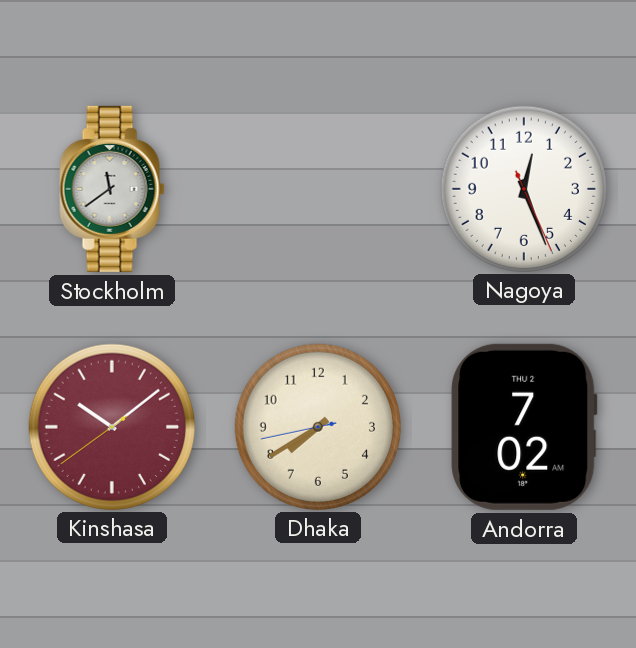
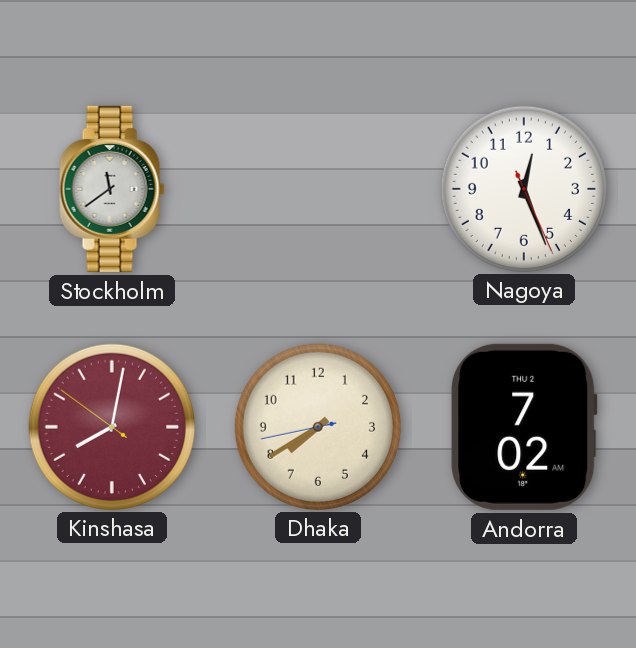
Kinshasa: 10:08 -> 8:01 (111, 426)
